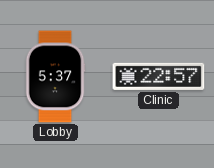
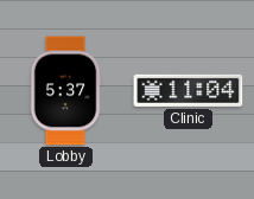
Clinic: 22:57 -> 11:04 (189, 90)
